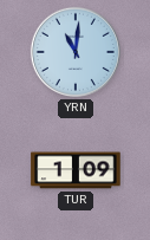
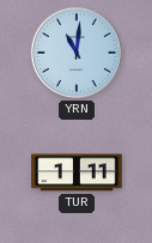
TUR: 1:09 -> 1:11 (77, 172)
